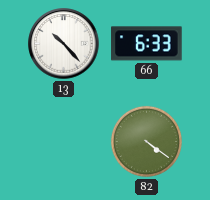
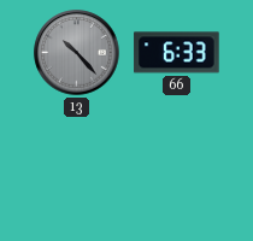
13 dial: white -> grey (77, 53)
82: 4:21 -> none (146, 141)
